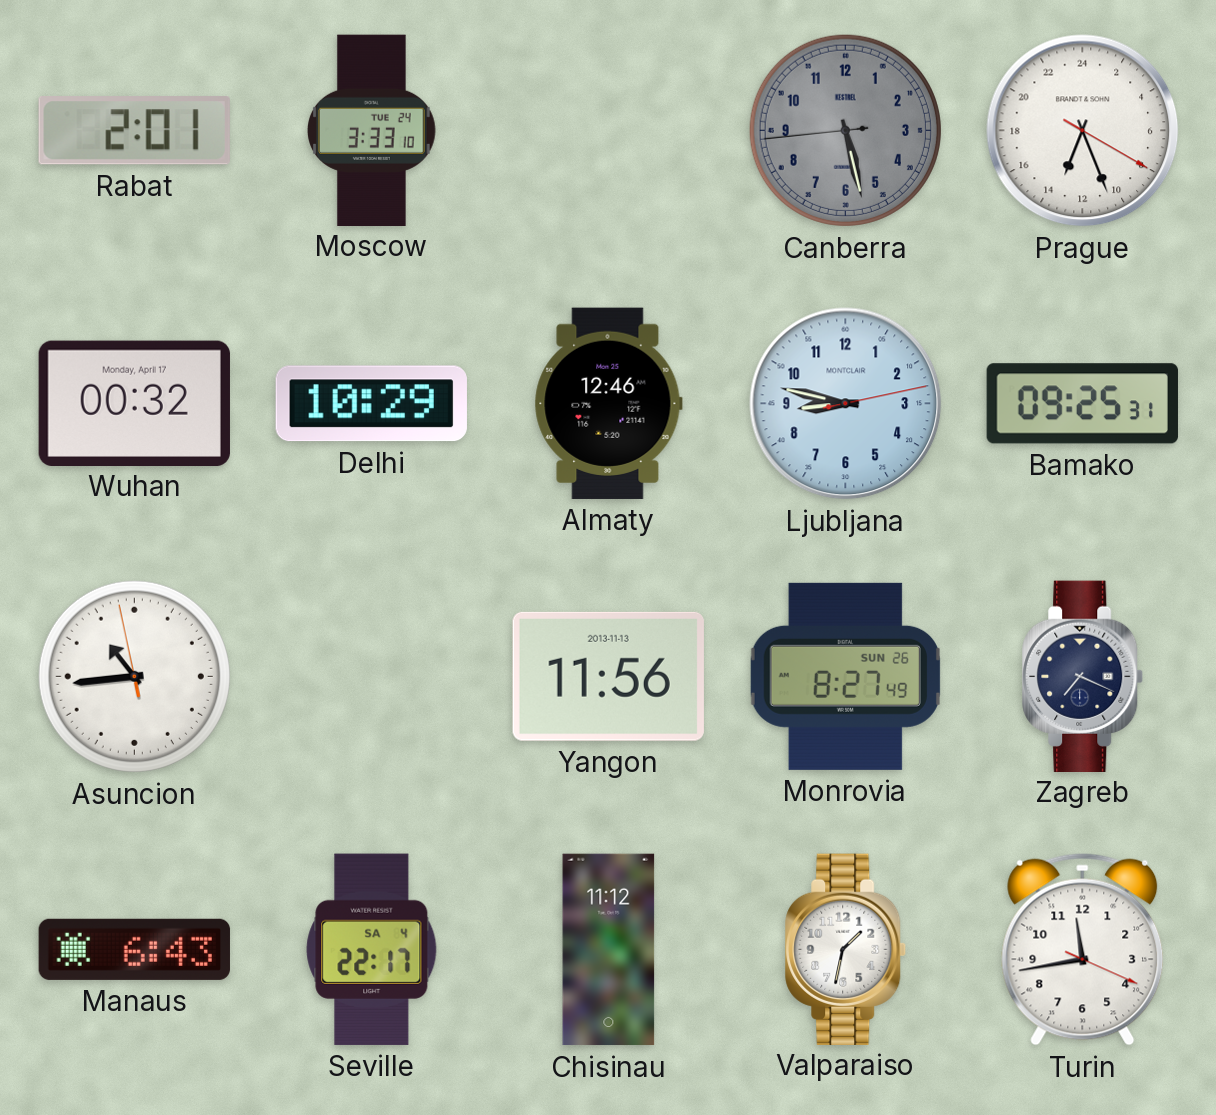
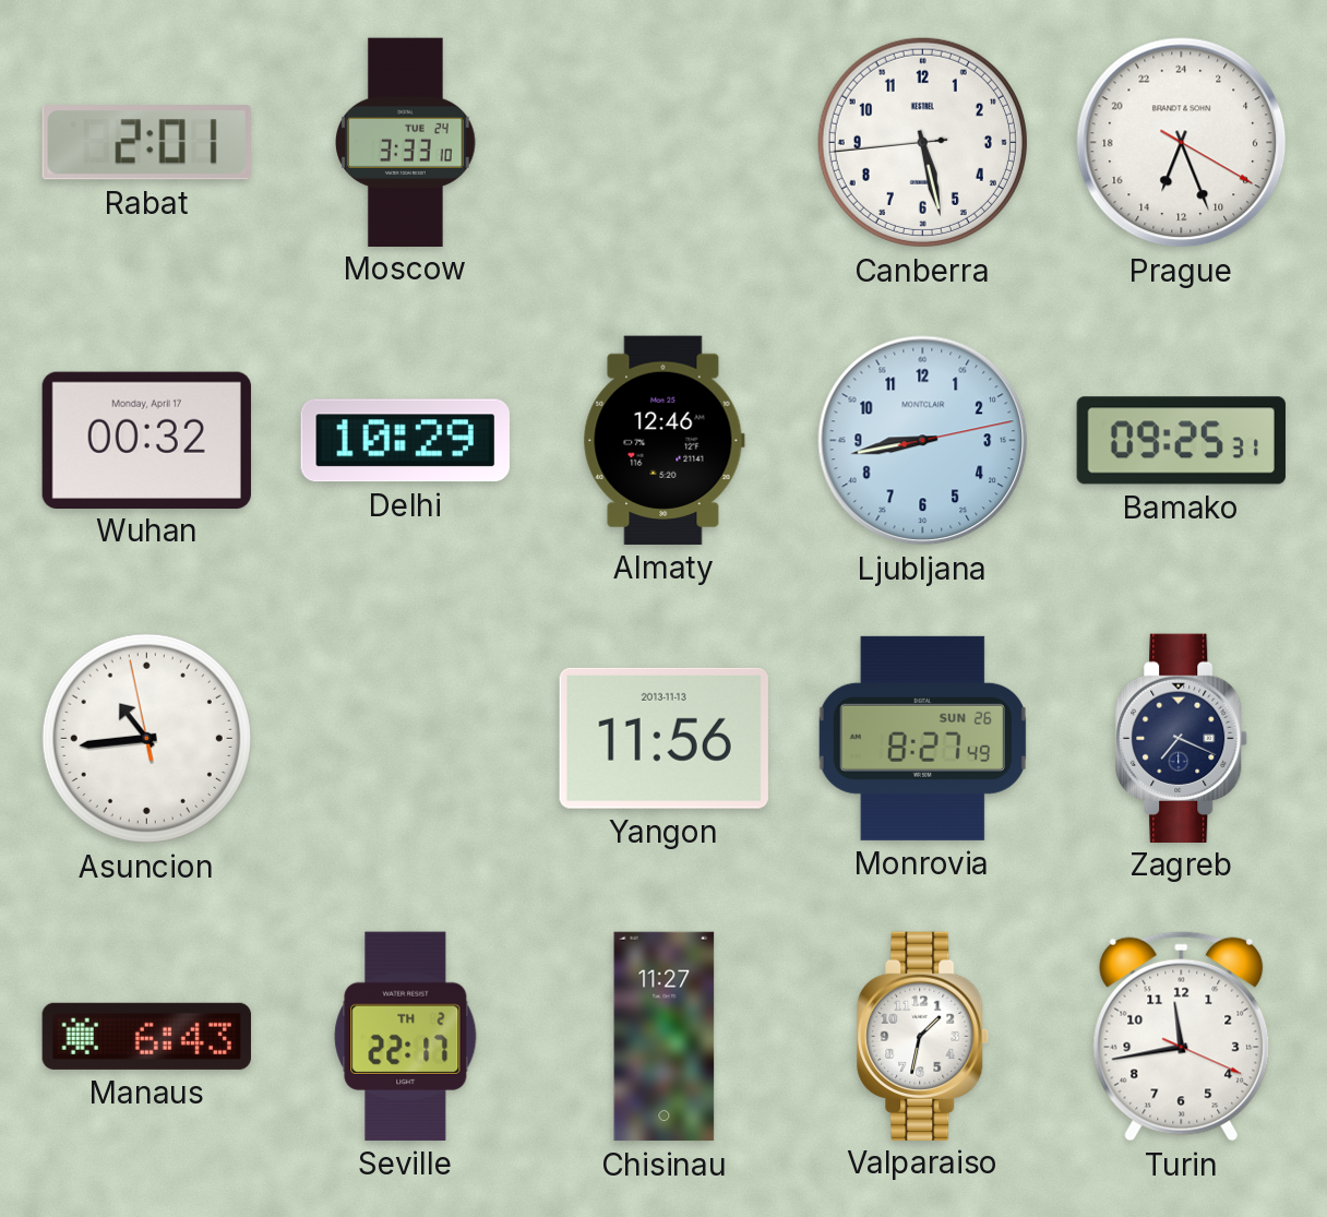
Canberra dial: grey -> white (922, 142)
Ljubljana: 8:47 -> 8:43 (923, 441)
Seville date: SA 4 -> TH 2 (406, 1036)
Chisinau: 11:12 -> 11:27 (665, 1037)
